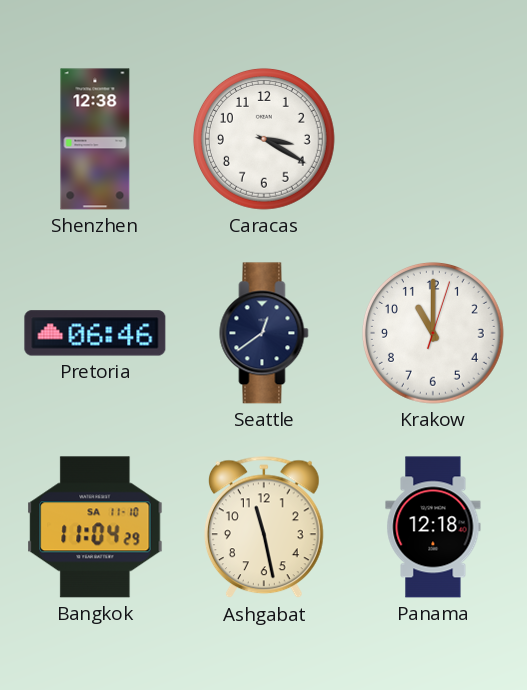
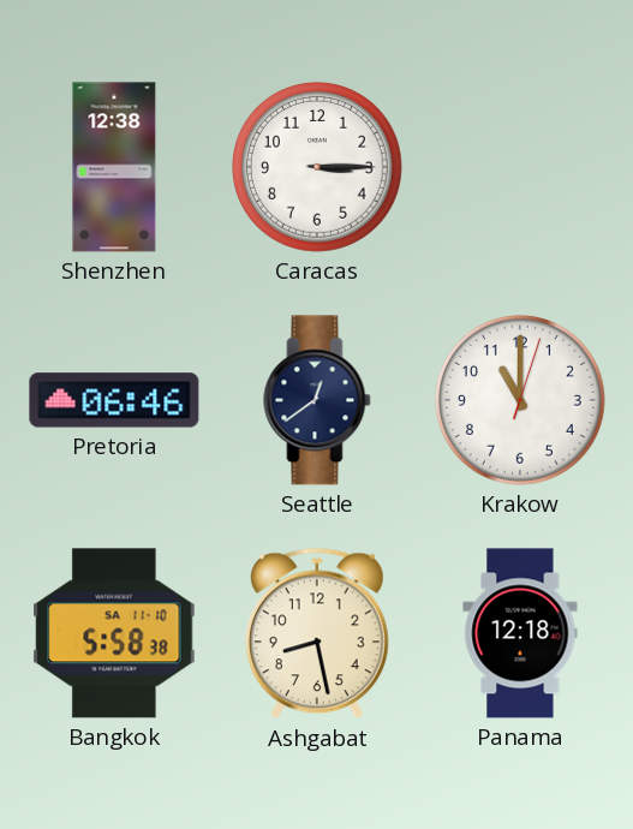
Caracas: 3:20 -> 3:15 (317, 167)
Bangkok: 11:04 -> 5:58 (114, 633)
Ashgabat: 11:28 -> 8:28 (317, 633)
